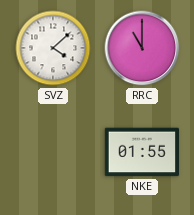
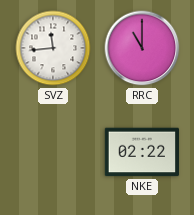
SVZ: 4:08 -> 11:44 (53, 48)
NKE: 01:55 -> 02:22 (142, 152)
